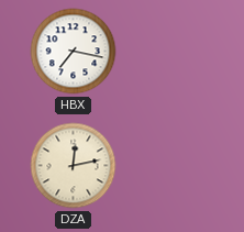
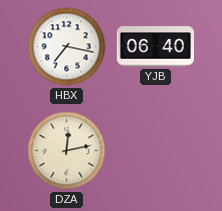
YJB: none -> 06:40 (155, 47)
